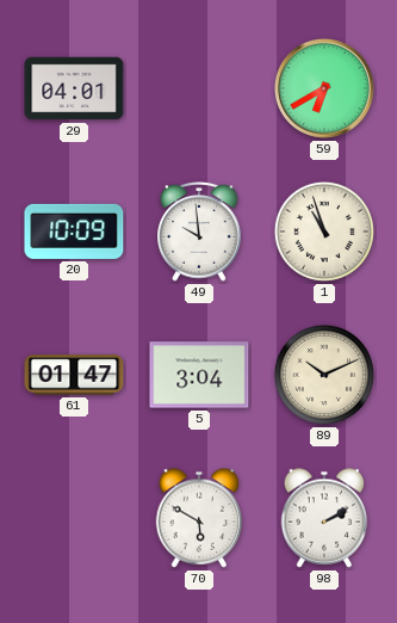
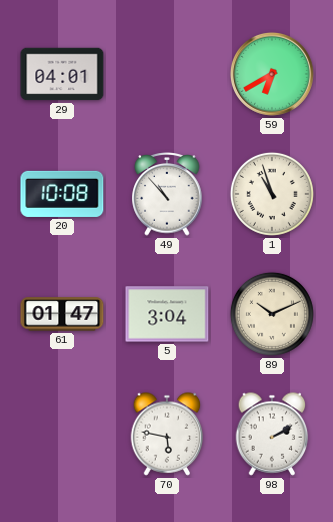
20: 10:09 -> 10:08 (62, 194)
49: 9:59 -> 10:53 (167, 194)
70: 5:50 -> 5:47 (167, 434)
